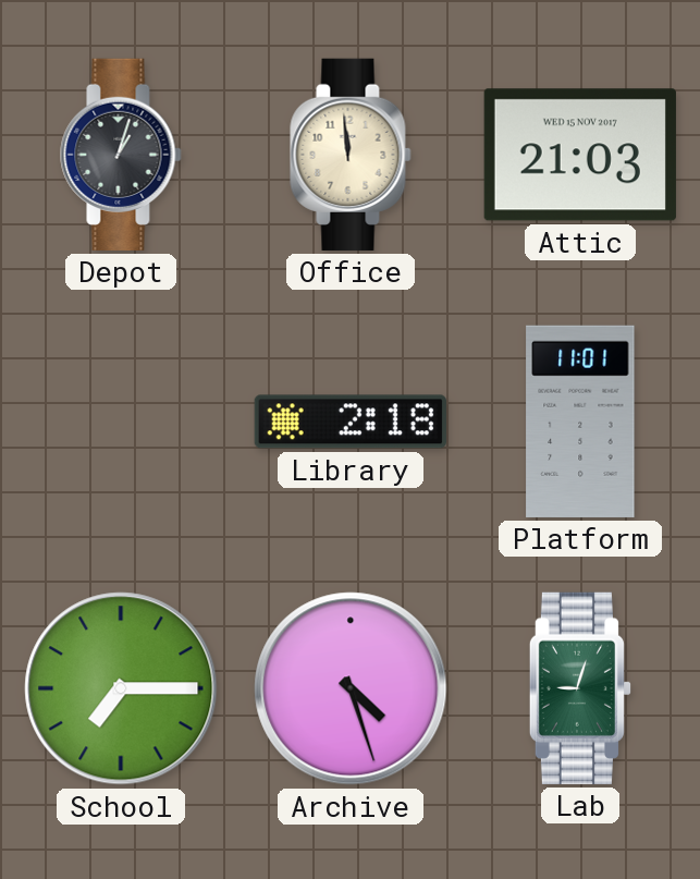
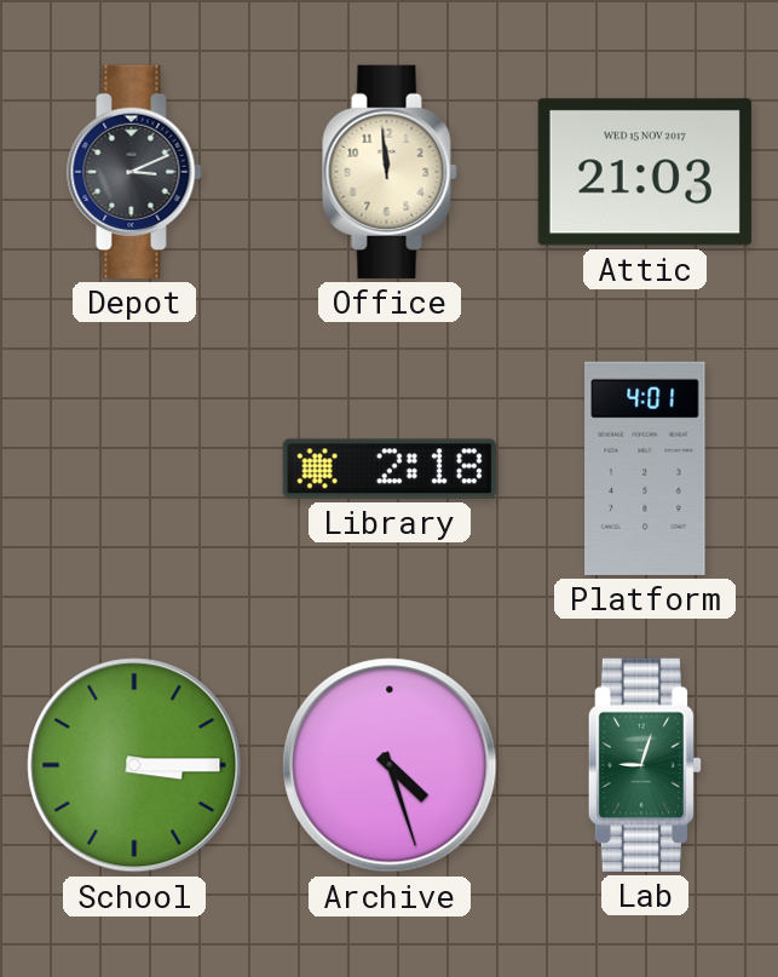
Depot: 1:03 -> 3:11 (134, 172)
Platform: 11:01 -> 4:01 (645, 469)
School: 7:15 -> 3:15 (134, 765)
